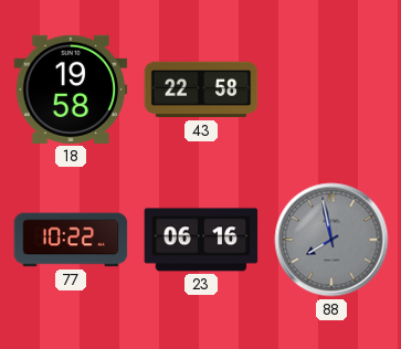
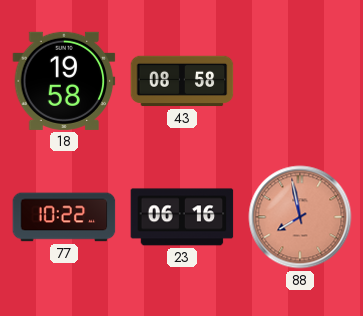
43: 22:58 -> 08:58 (182, 81)
88 dial: grey -> salmon (300, 217)
